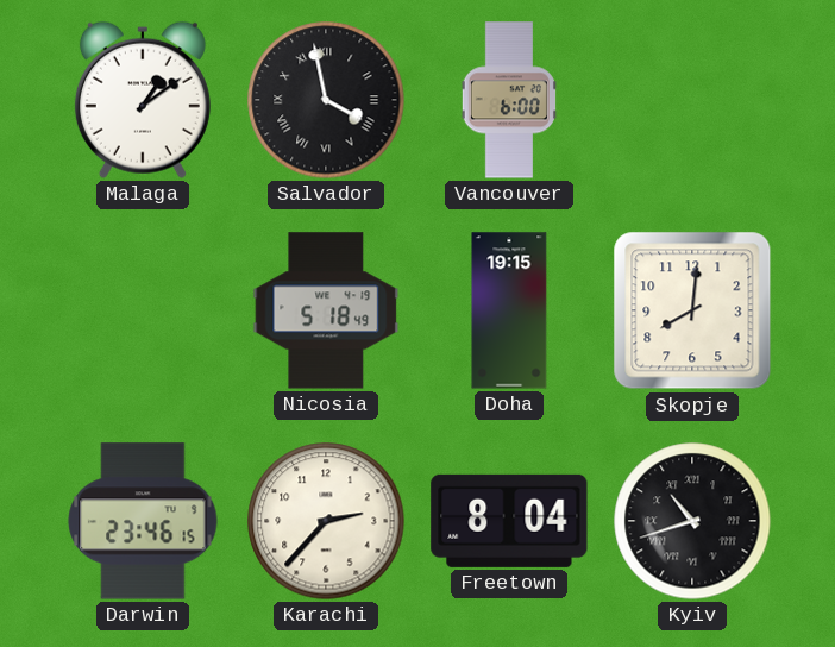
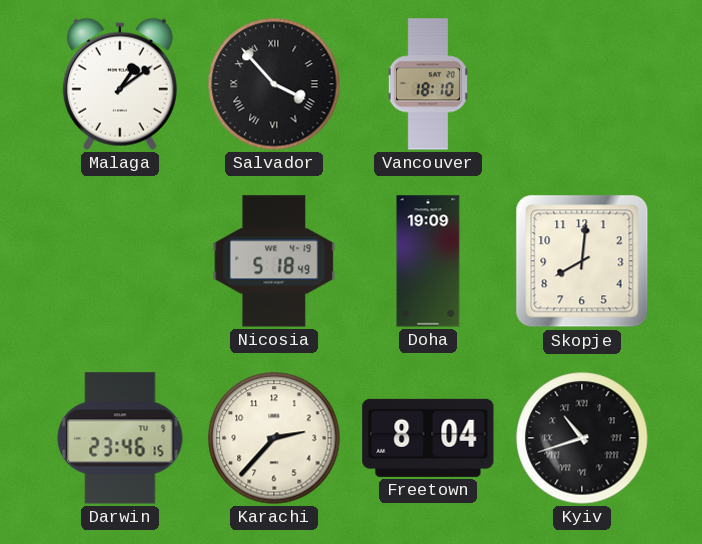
Salvador: 3:58 -> 3:53 (274, 84)
Vancouver: 6:00 -> 18:10 (428, 84)
Doha: 19:15 -> 19:09 (428, 261)
